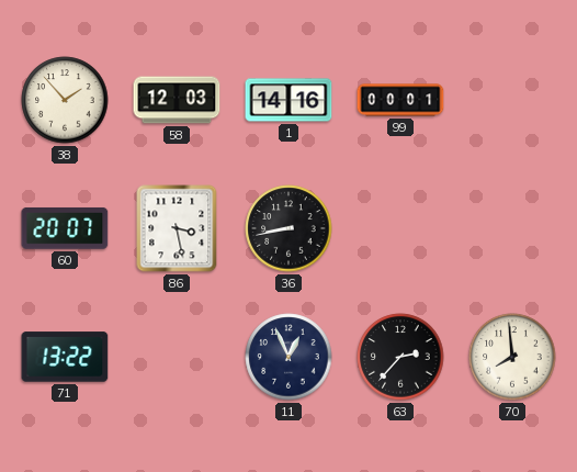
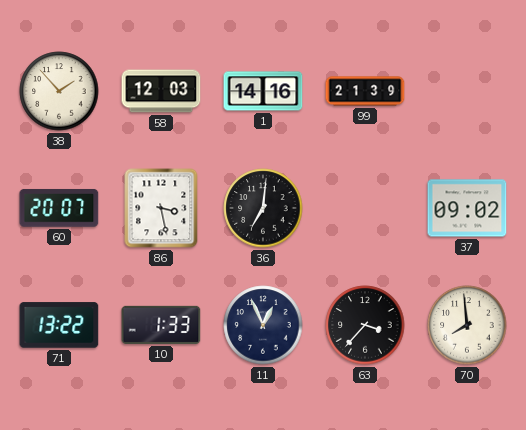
99: 00:01 -> 21:39 (365, 91)
36: 8:43 -> 7:01 (263, 208)
37: none -> 09:02 (467, 208)
10: none -> 1:33 (161, 325)
63: 2:37 -> 3:37 (365, 325)
